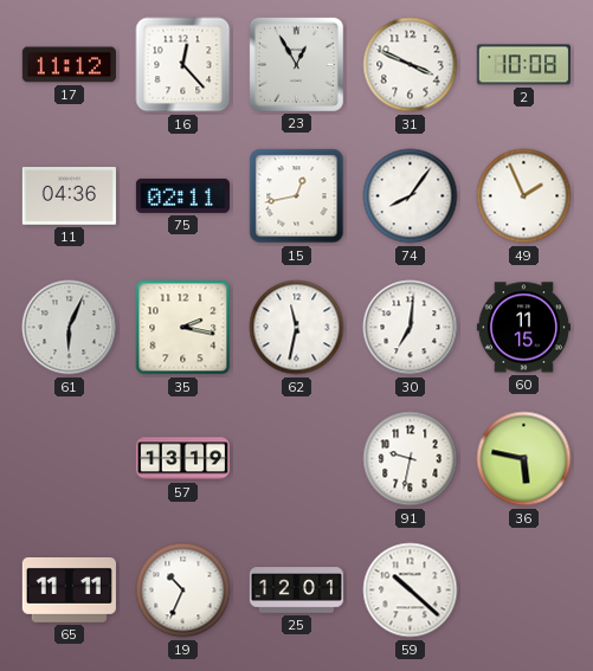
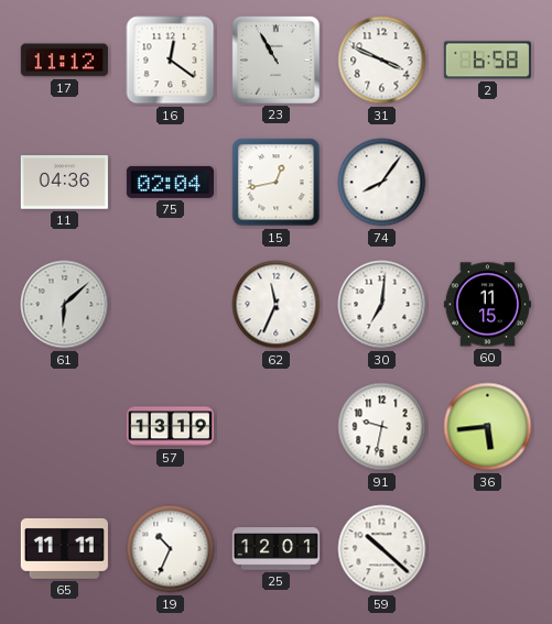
16: 12:23 -> 12:21 (171, 61)
23: 12:55 -> 10:55 (275, 59)
2: 10:08 -> 6:58 (487, 61)
75: 02:11 -> 02:04 (170, 182)
49: 1:56 -> none (524, 196)
61: 6:04 -> 6:08 (65, 305)
35: 2:17 -> none (183, 328)
62: 11:32 -> 11:34 (277, 305)
36: 5:47 -> 5:44 (488, 427)
